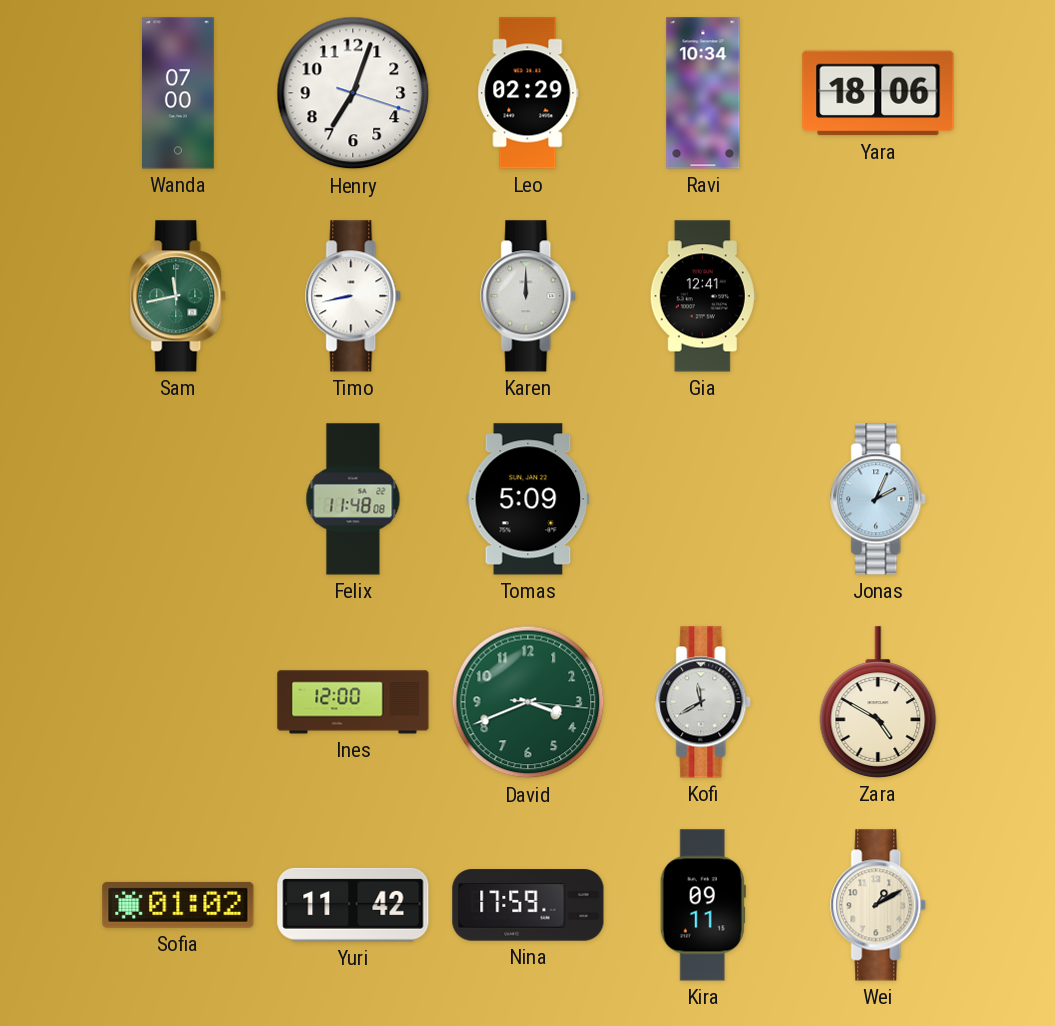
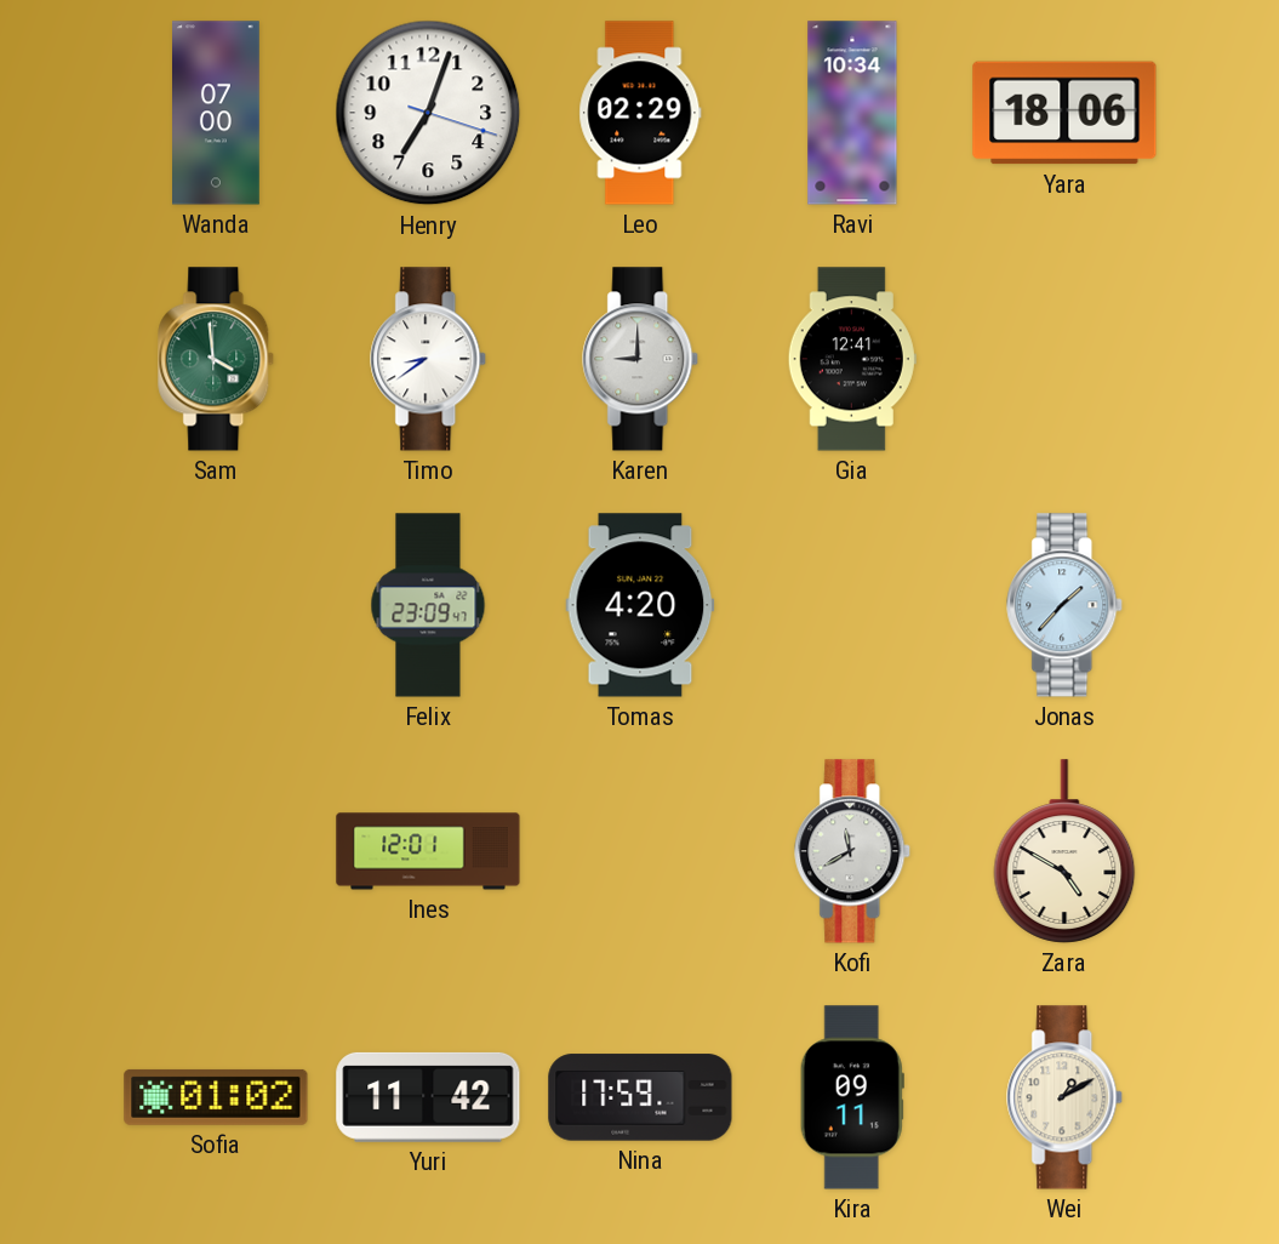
Sam: 11:43 -> 3:59 (217, 359)
Timo: 8:43 -> 8:39 (429, 359)
Karen: 12:00 -> 9:00 (641, 359)
Felix: 11:48 -> 23:09 (428, 605)
Tomas: 5:09 -> 4:20 (640, 605)
Jonas: 2:04 -> 1:37 (1066, 605)
Ines: 12:00 -> 12:01 (428, 851)
David: 3:41 -> none (528, 702)
